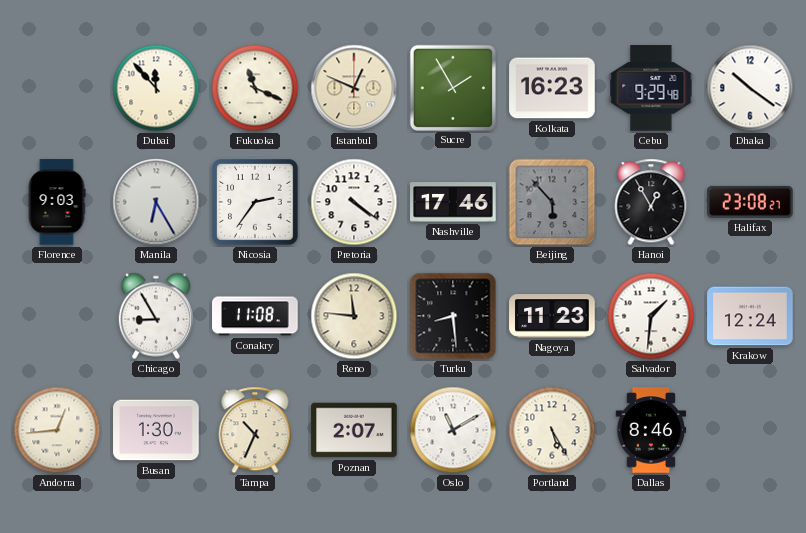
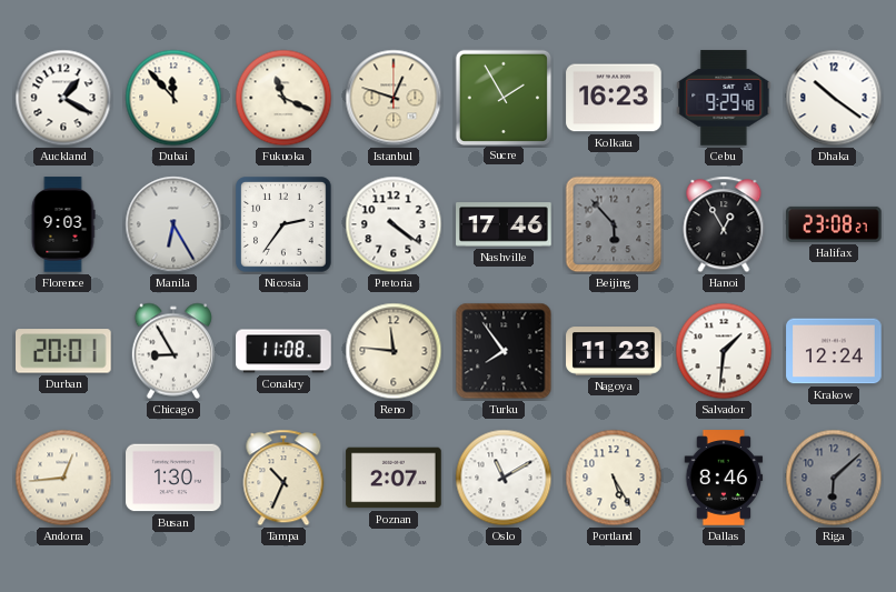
Auckland: none -> 1:20 (63, 98)
Istanbul: 12:49 -> 12:48 (394, 98)
Durban: none -> 20:01 (64, 351)
Turku: 8:29 -> 7:54 (504, 351)
Riga: none -> 6:08 (834, 478)
